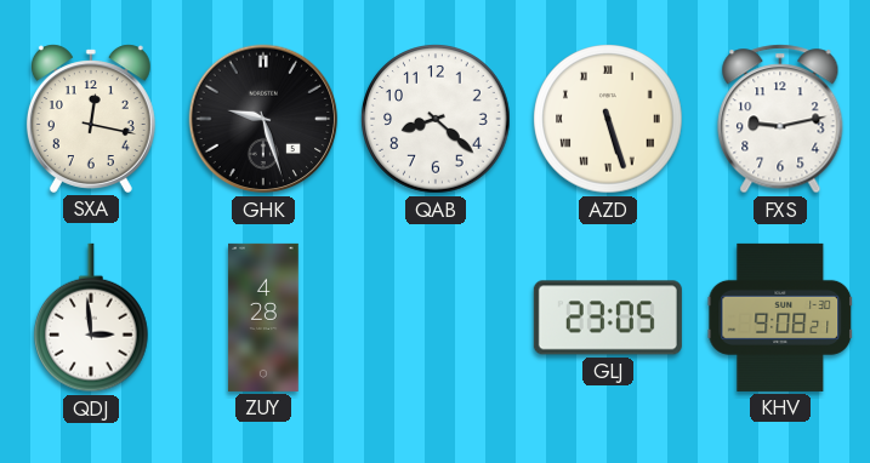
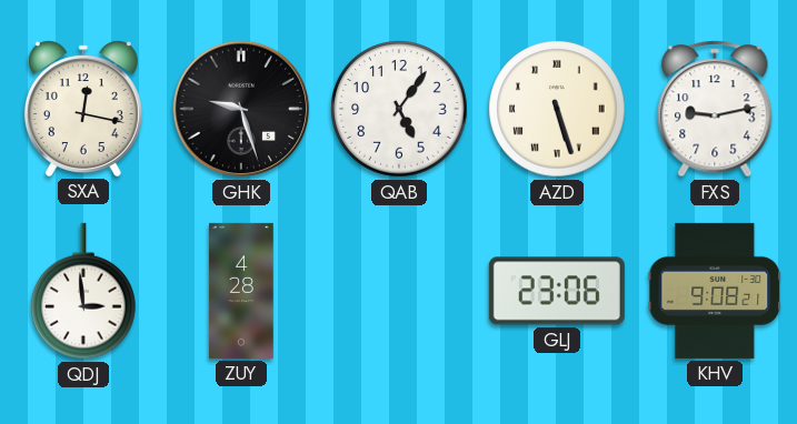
QAB: 8:22 -> 5:06 (399, 109)
GLJ: 23:05 -> 23:06 (557, 291)
